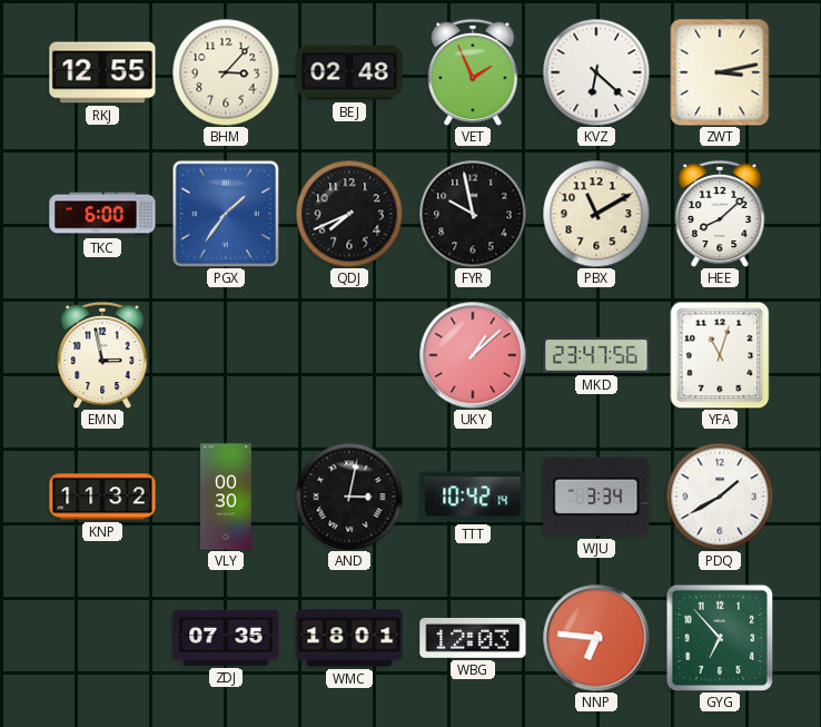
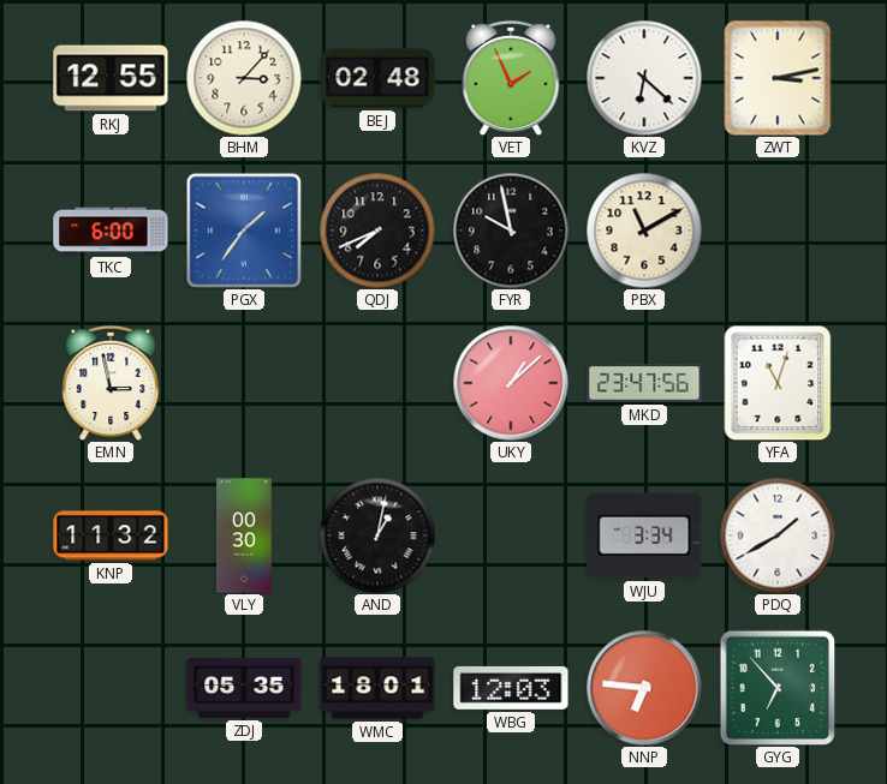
HEE: 8:08 -> none (720, 214)
AND: 3:02 -> 1:02 (377, 535)
TTT: 10:42 -> none (473, 497)
ZDJ: 07:35 -> 05:35 (244, 688)
